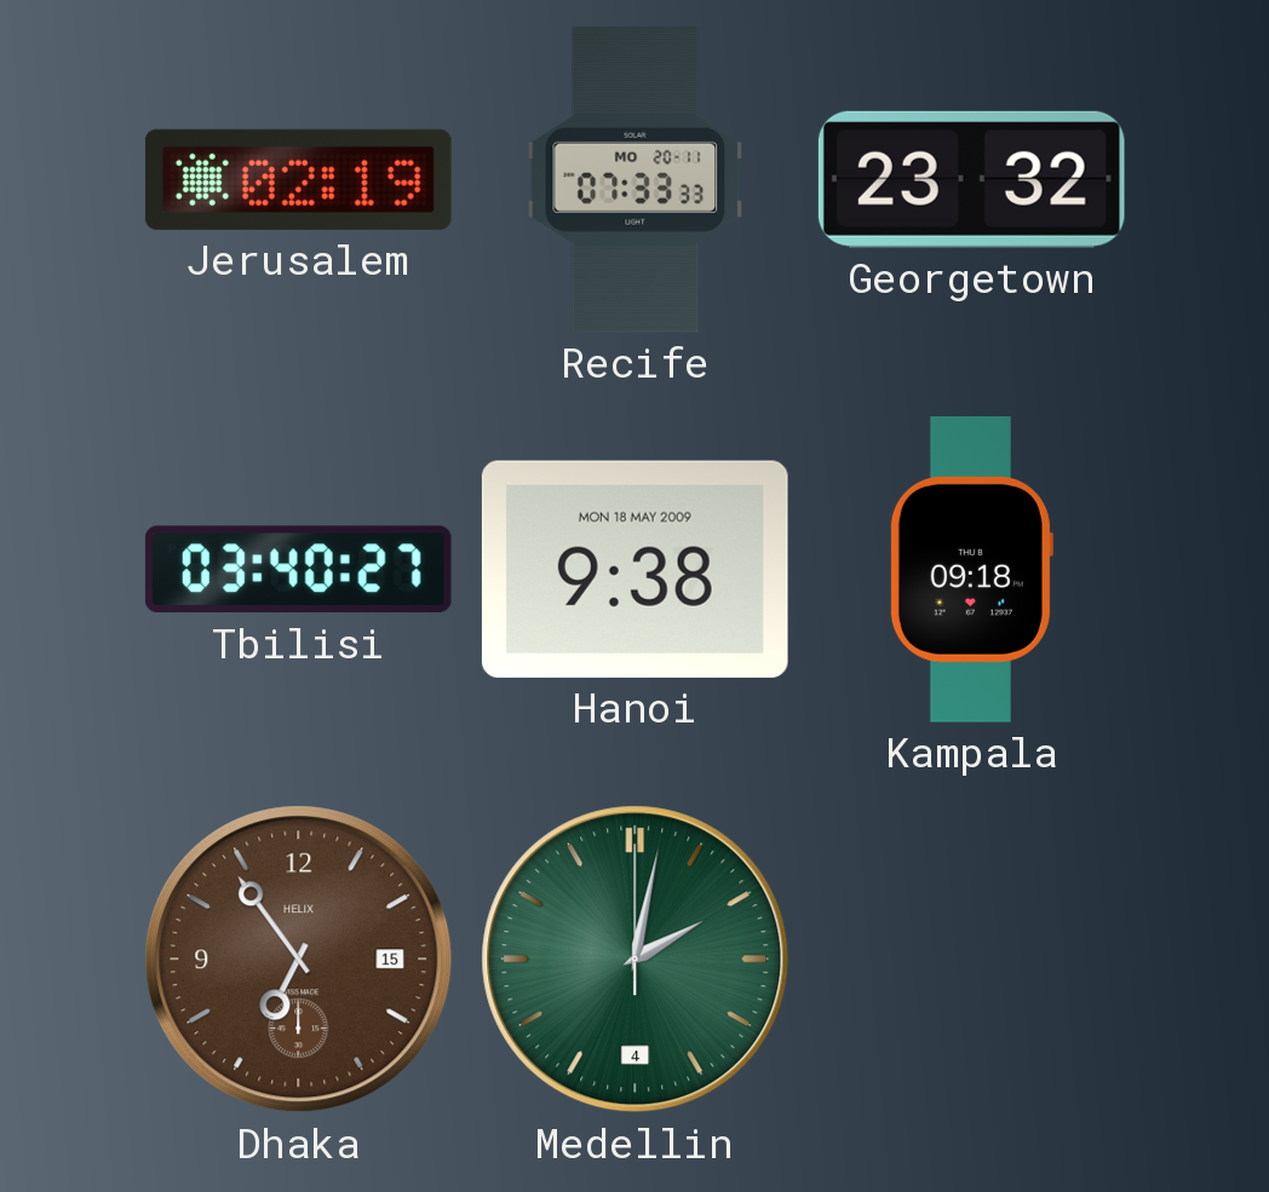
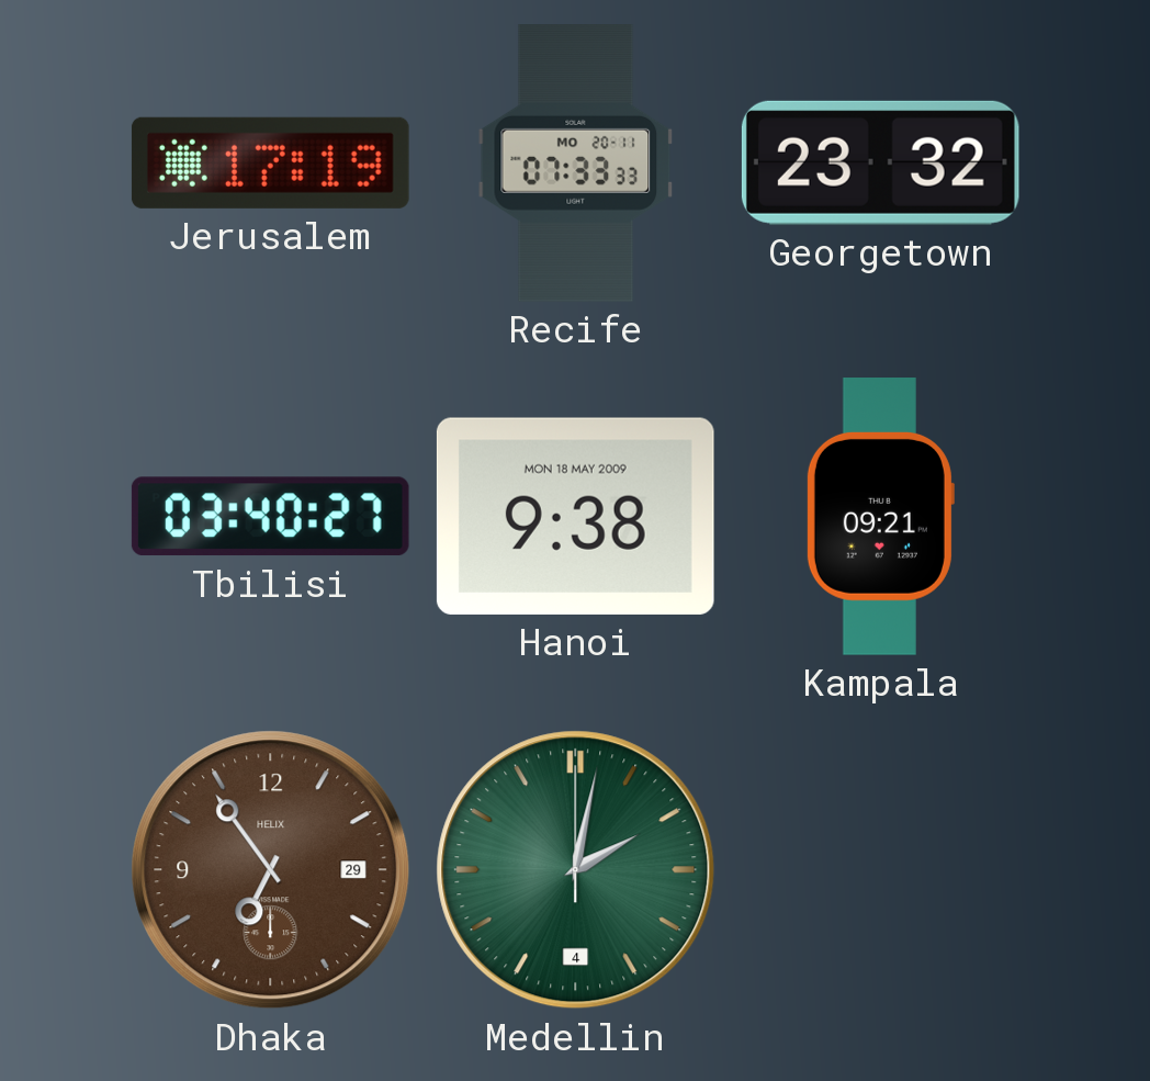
Jerusalem: 02:19 -> 17:19 (270, 162)
Kampala: 09:18 -> 09:21 (880, 517)
Dhaka date: 15 -> 29 (271, 870)
